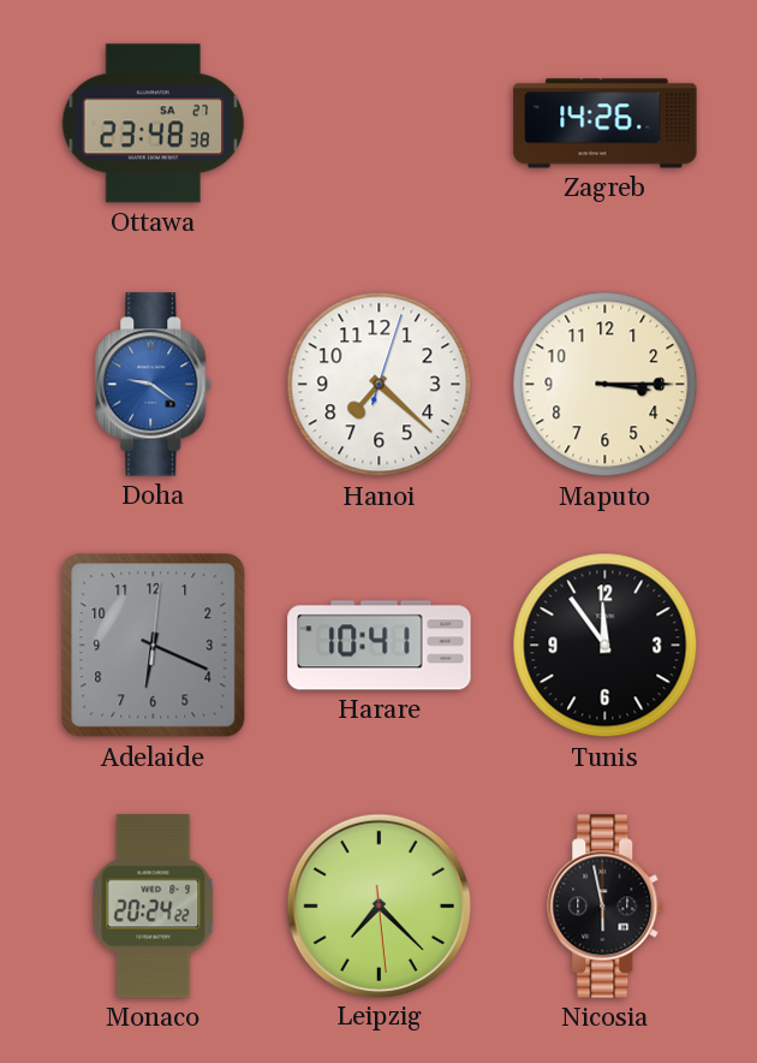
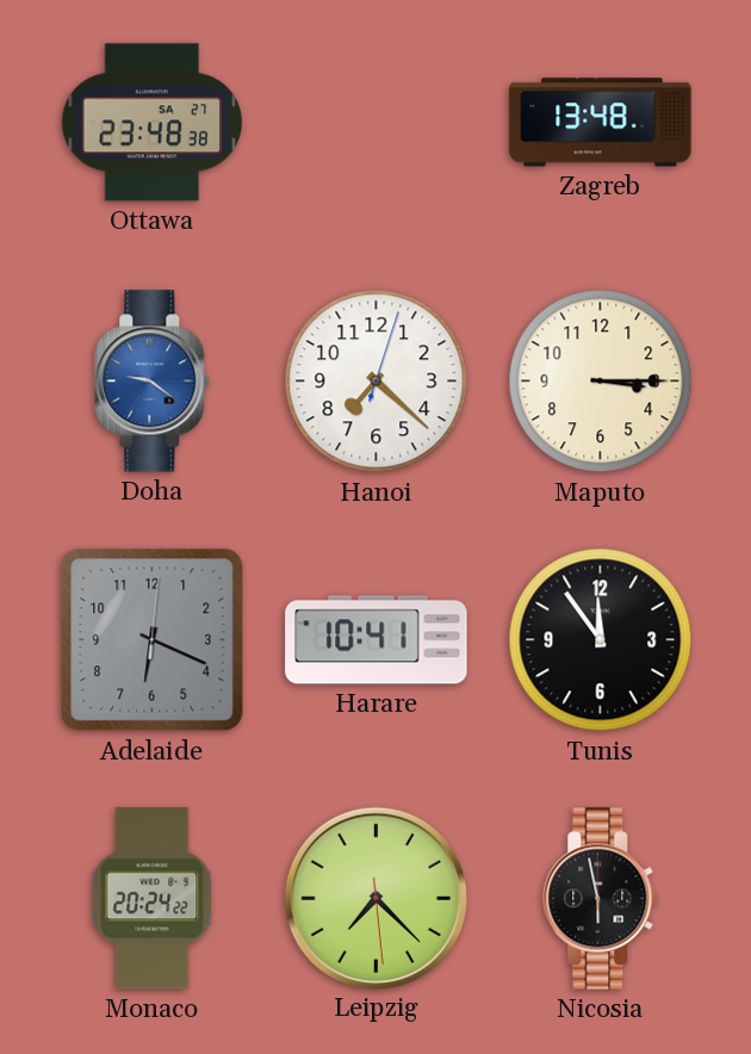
Zagreb: 14:26 -> 13:48 (601, 123)
